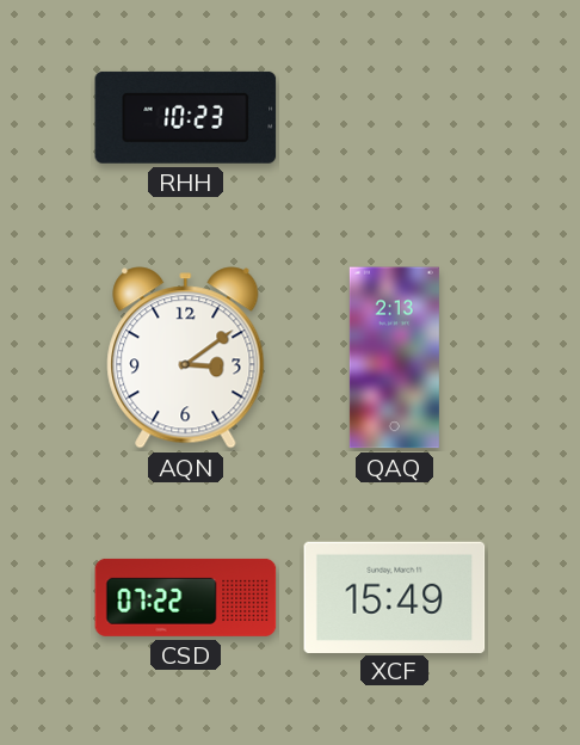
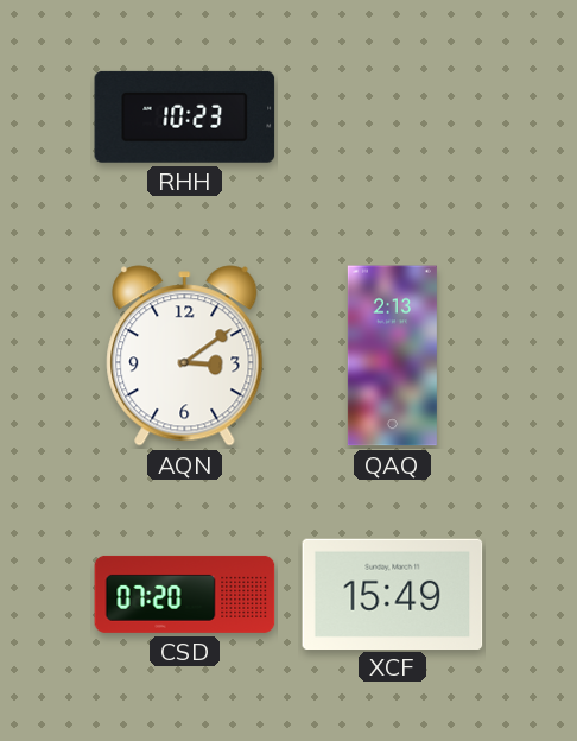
CSD: 07:22 -> 07:20 (185, 594)
